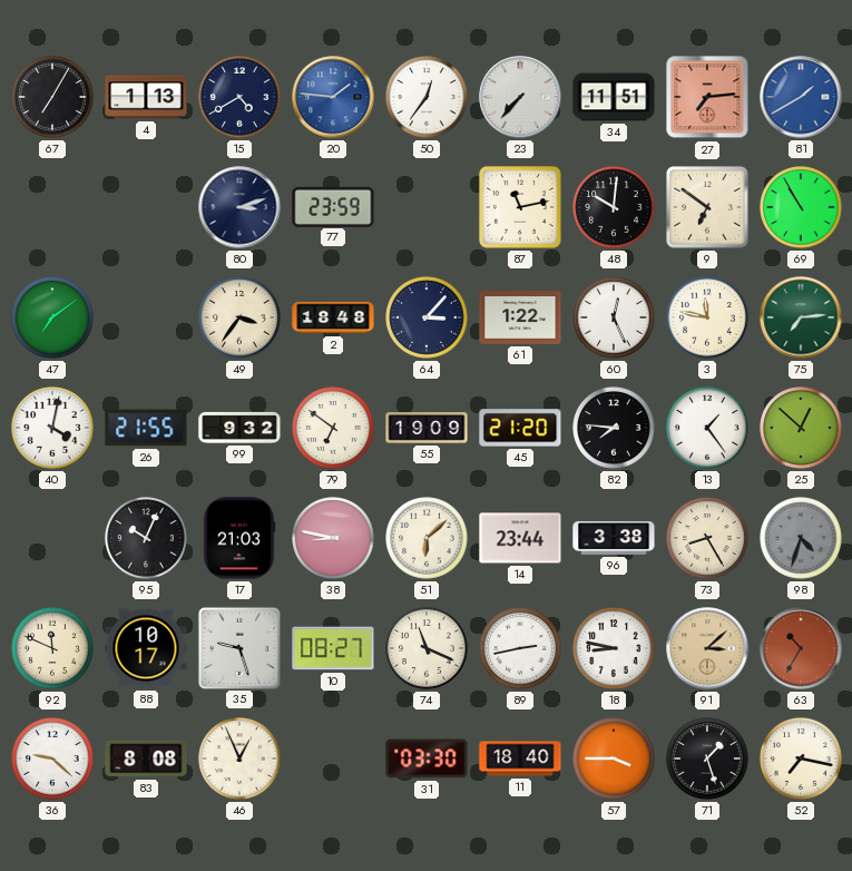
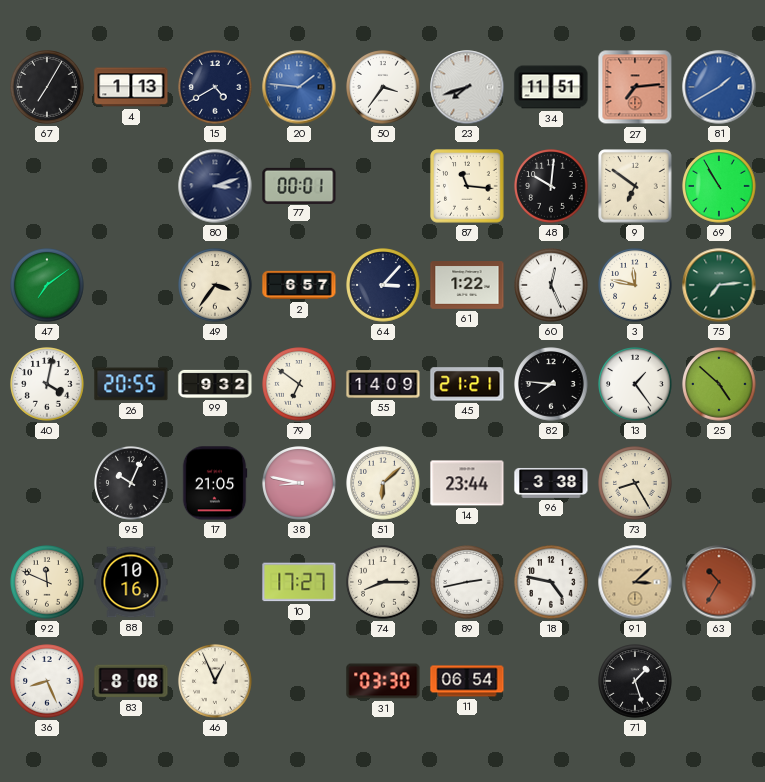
50: 12:36 -> 3:36 (383, 87)
23: 7:37 -> 7:42 (467, 87)
77: 23:59 -> 00:01 (299, 185)
87: 11:13 -> 11:16 (467, 186)
2: 18:48 -> 6:57 (299, 285)
26: 21:55 -> 20:55 (131, 384)
55: 19:09 -> 14:09 (383, 384)
45: 21:20 -> 21:21 (467, 384)
25: 12:52 -> 4:52 (719, 384)
17: 21:03 -> 21:05 (215, 483)
98: 4:33 -> none (801, 538)
88: 10:17 -> 10:16 (131, 582)
35: 9:27 -> none (238, 647)
10: 08:27 -> 17:27 (299, 582)
74: 11:19 -> 8:15 (383, 582)
18: 8:47 -> 4:47 (551, 582)
36: 9:22 -> 8:26 (47, 681)
11: 18:40 -> 06:54 (467, 681)
57: 3:45 -> none (614, 759)
52: 7:17 -> none (801, 759)
